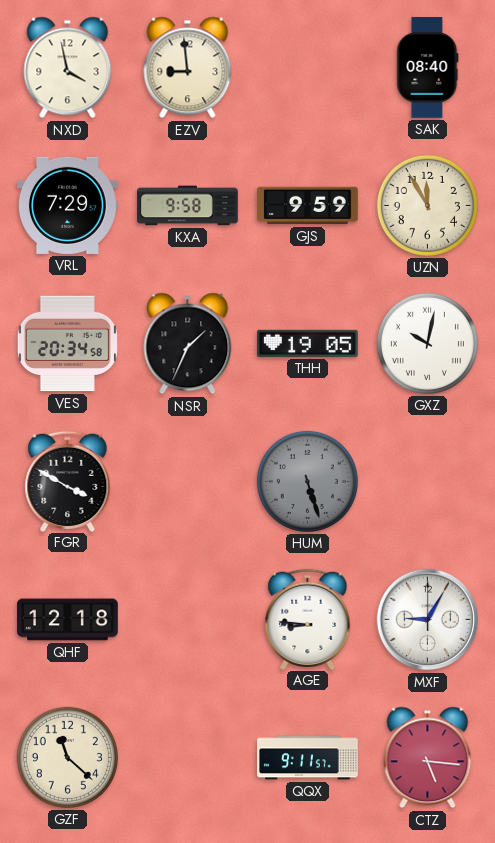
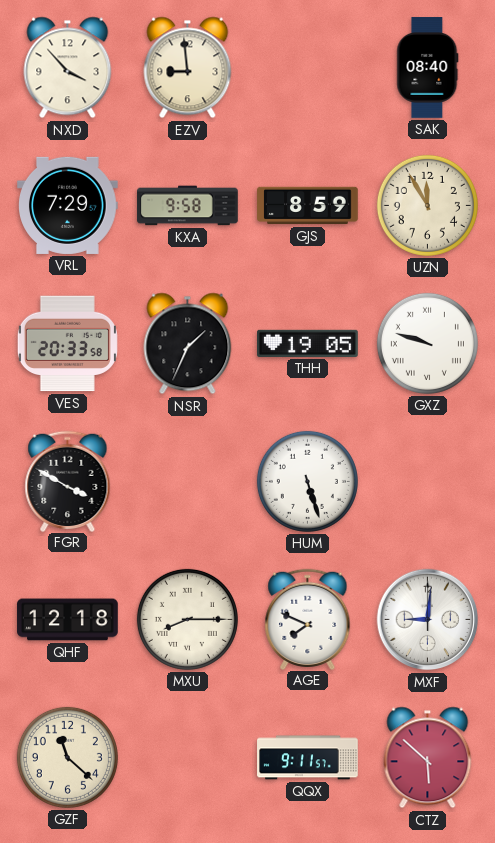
NXD: 3:58 -> 3:53 (68, 68)
GJS: 9:59 -> 8:59 (308, 206)
VES: 20:34 -> 20:33 (67, 344)
GXZ: 10:02 -> 9:48 (427, 343)
HUM dial: grey -> white (307, 481)
MXU: none -> 8:15 (187, 619)
AGE: 8:46 -> 7:49 (308, 619)
MXF: 9:05 -> 9:01 (428, 620)
CTZ: 5:16 -> 5:52 (428, 758)
